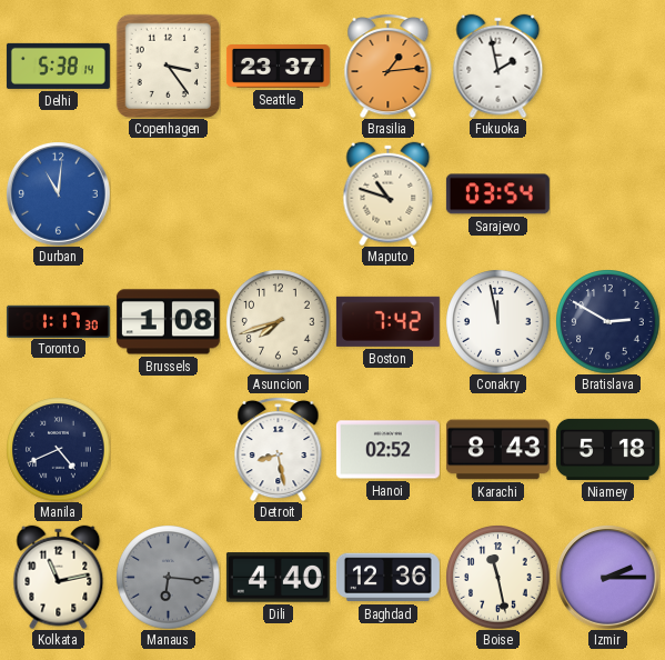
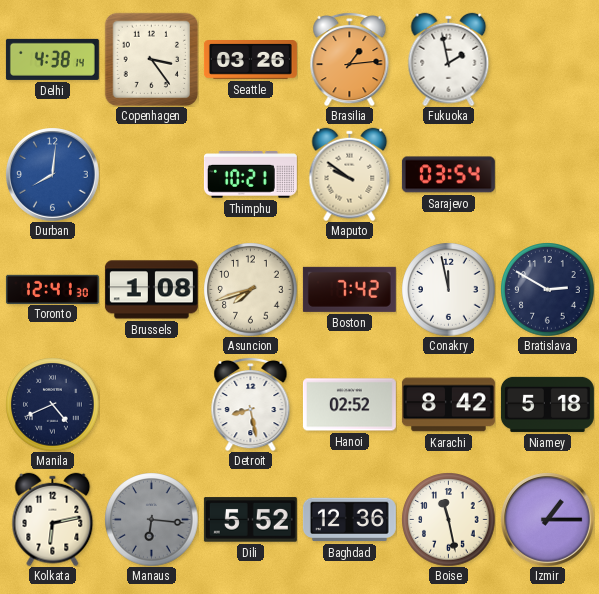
Delhi: 5:38 -> 4:38 (52, 59)
Seattle: 23:37 -> 03:26 (250, 60)
Durban: 11:01 -> 8:01 (53, 175)
Thimphu: none -> 10:21 (250, 175)
Maputo: 10:48 -> 9:51 (350, 174)
Toronto: 1:17 -> 12:41 (52, 289)
Karachi: 8:43 -> 8:42 (448, 405)
Kolkata: 11:13 -> 6:13 (53, 519)
Dili: 4:40 -> 5:52 (250, 520)
Izmir: 2:15 -> 1:15 (548, 520)
